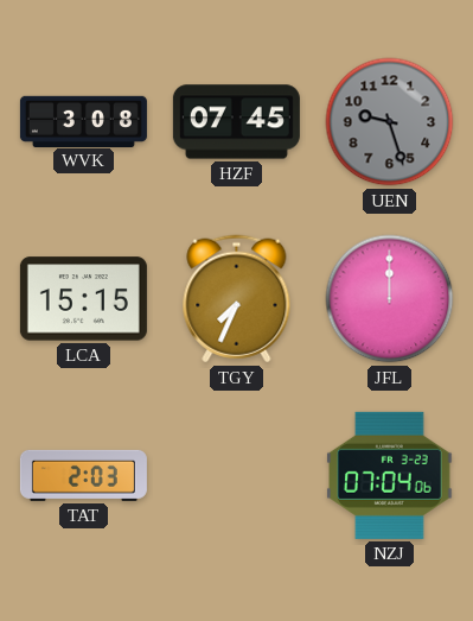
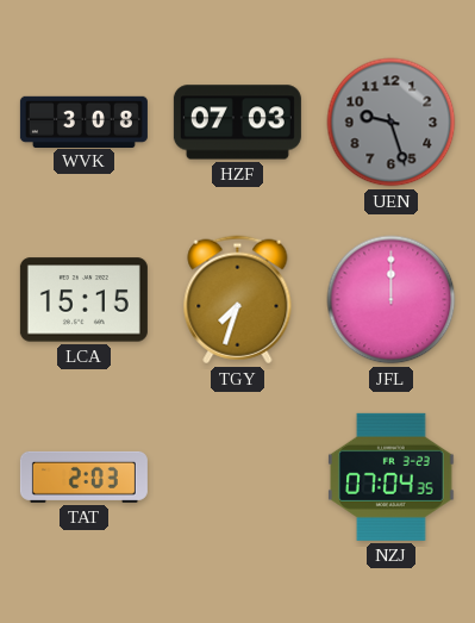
HZF: 07:45 -> 07:03 (237, 123)
TGY: 7:34 -> 7:33 (238, 300)
NZJ: 07:04:06 -> 07:04:35 (392, 476)
